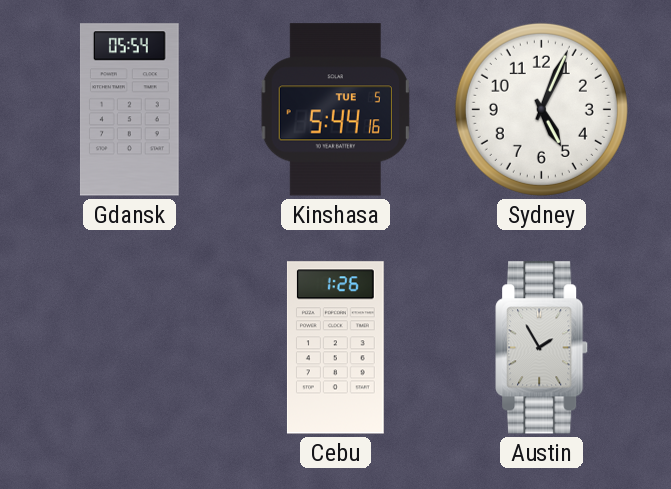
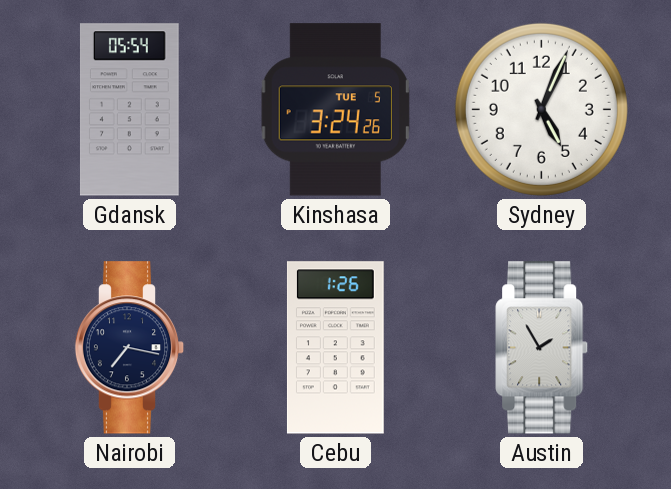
Kinshasa: 5:44 -> 3:24 (335, 110)
Nairobi: none -> 7:17 (130, 348)
